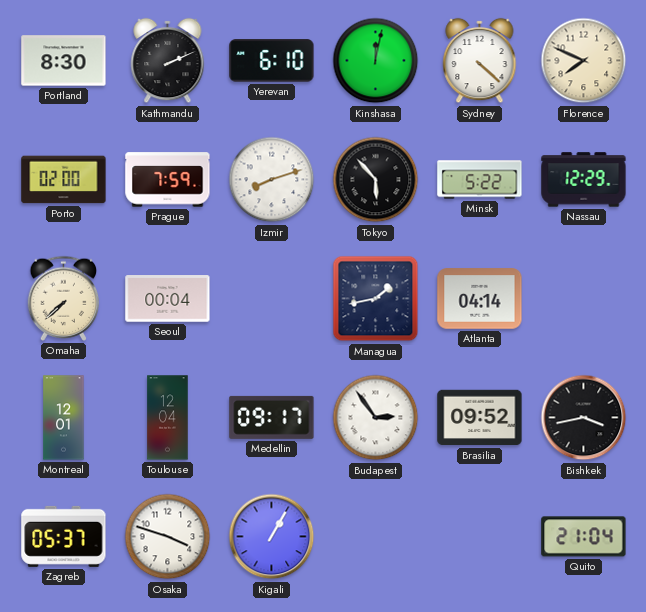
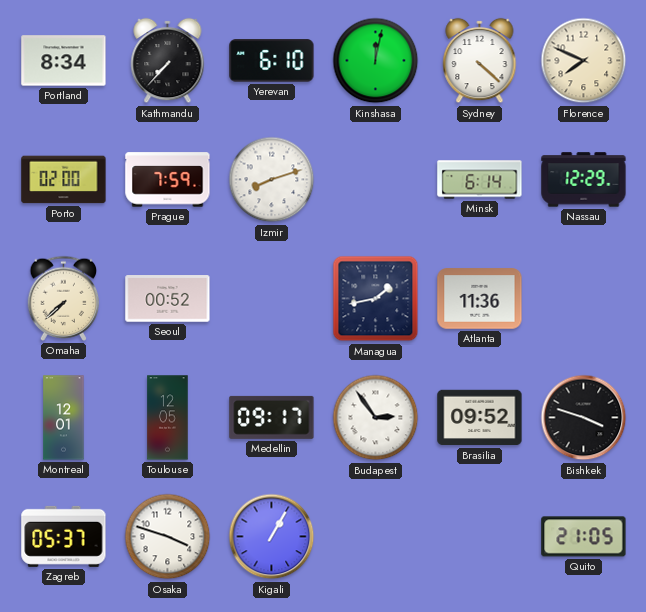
Portland: 8:30 -> 8:34 (64, 61)
Kathmandu: 2:11 -> 7:37 (168, 61)
Tokyo: 5:53 -> none (376, 180)
Minsk: 5:22 -> 6:14 (480, 180)
Seoul: 00:04 -> 00:52 (168, 299)
Atlanta: 04:14 -> 11:36 (480, 299)
Toulouse: 12:04 -> 12:05 (168, 418)
Bishkek: 3:43 -> 3:48 (584, 418)
Quito: 21:04 -> 21:05 (584, 537)
